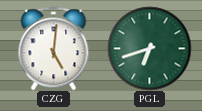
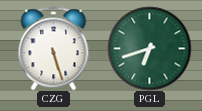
CZG: 5:01 -> 5:27 (54, 48)
